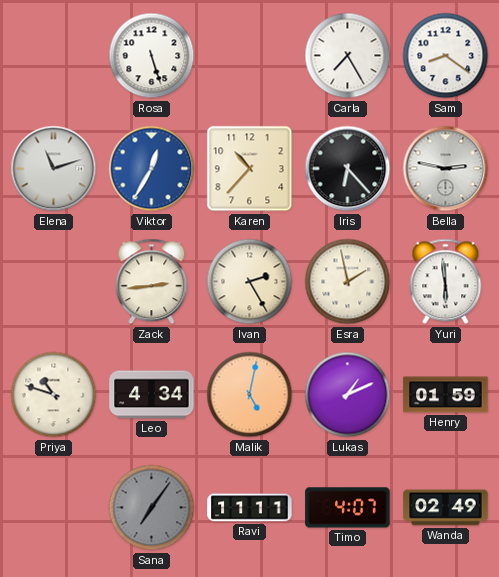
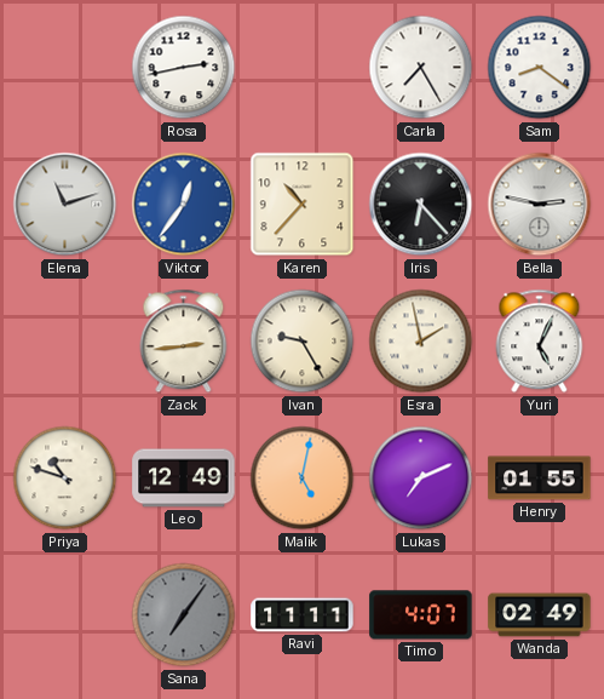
Rosa: 5:27 -> 2:43 (184, 68)
Viktor: 12:35 -> 12:36 (184, 205)
Ivan: 2:25 -> 9:25 (303, 342)
Yuri: 5:59 -> 5:04 (540, 342)
Leo: 4:34 -> 12:49 (184, 479)
Lukas: 1:11 -> 7:11 (421, 479)
Henry: 01:59 -> 01:55 (540, 479)
